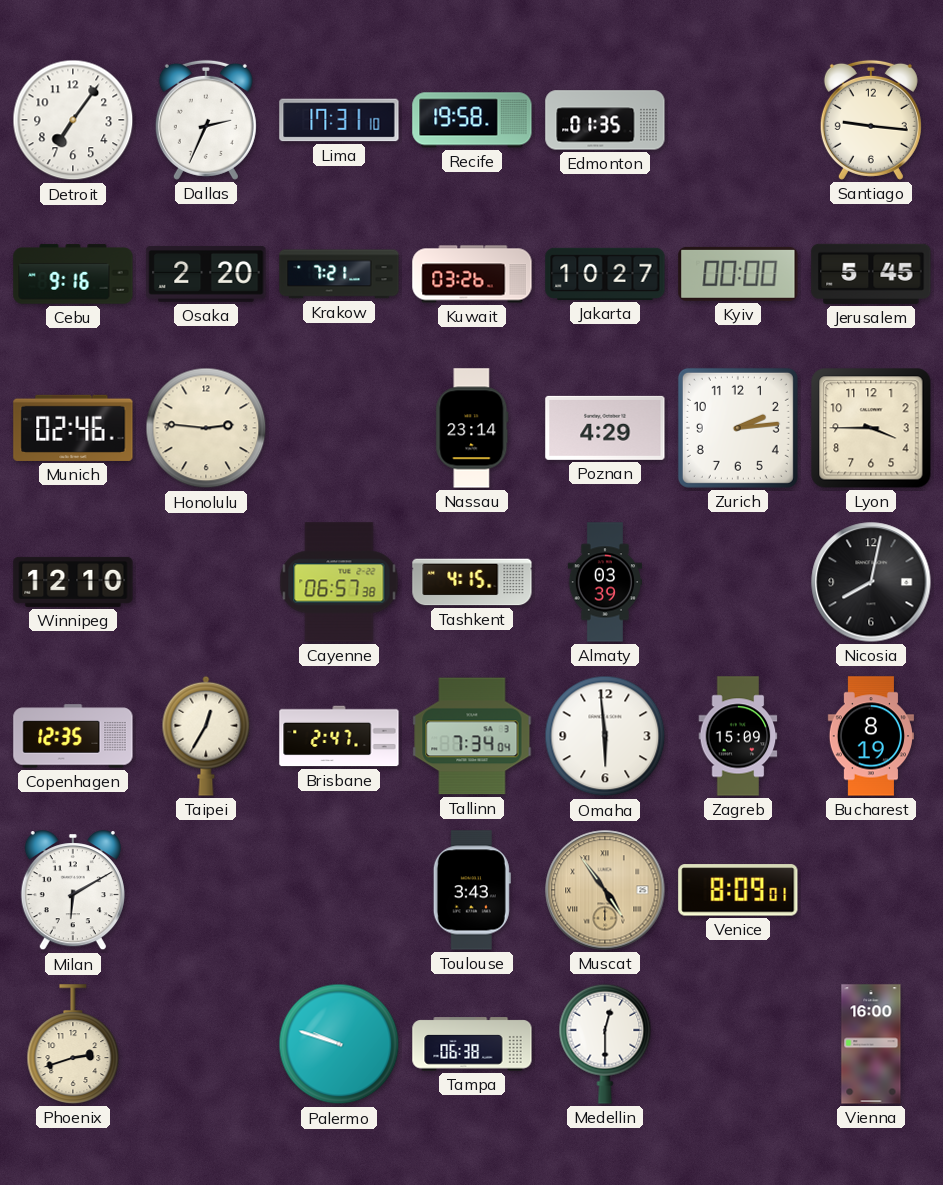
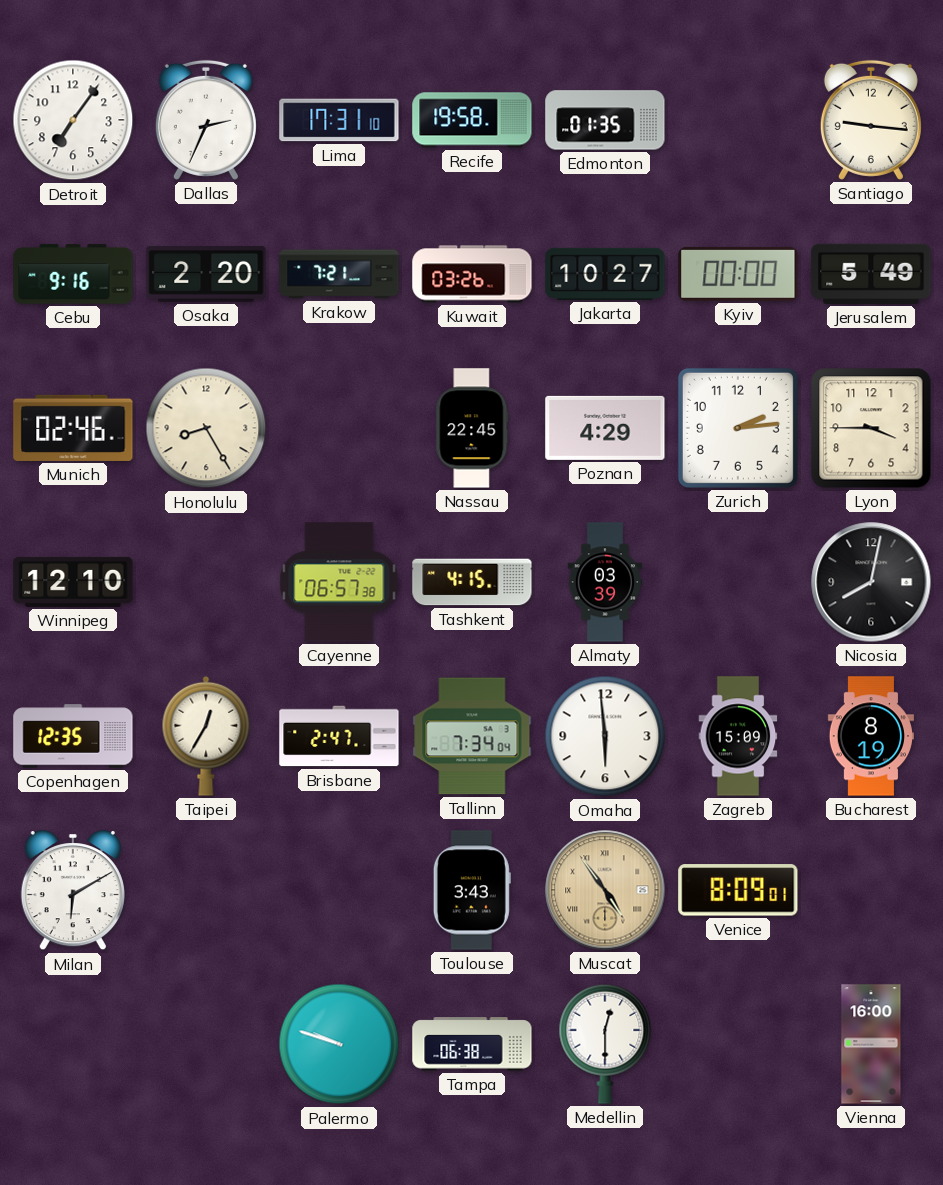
Jerusalem: 5:45 -> 5:49 (871, 274)
Honolulu: 2:46 -> 8:25 (206, 428)
Nassau: 23:14 -> 22:45 (472, 428)
Phoenix: 2:42 -> none (73, 1044)
